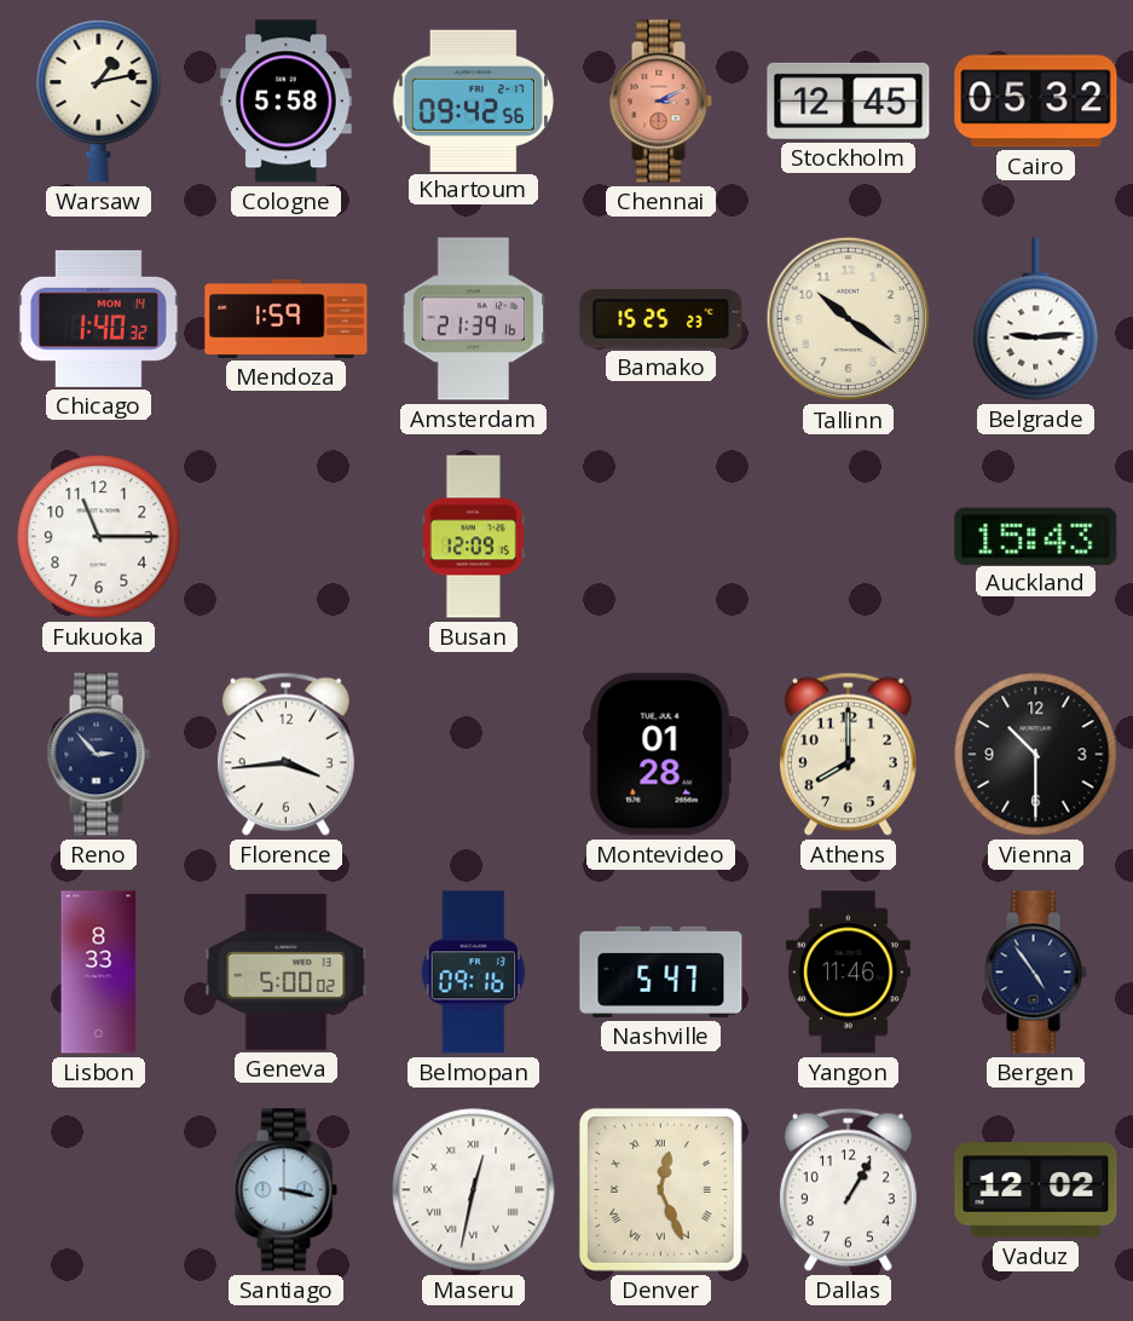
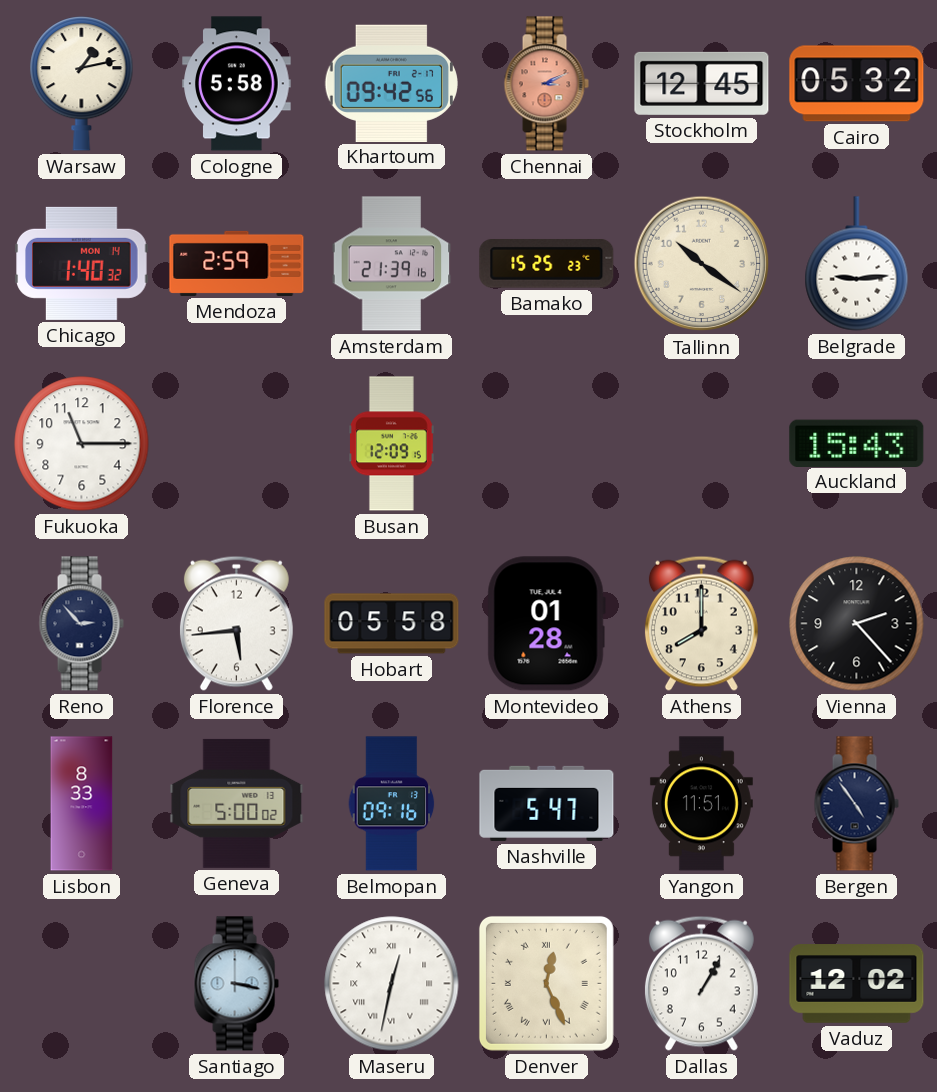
Mendoza: 1:59 -> 2:59 (237, 263)
Florence: 3:44 -> 5:44 (236, 623)
Hobart: none -> 05:58 (392, 624)
Vienna: 10:30 -> 2:23 (857, 624)
Yangon: 11:46 -> 11:51 (701, 804)
